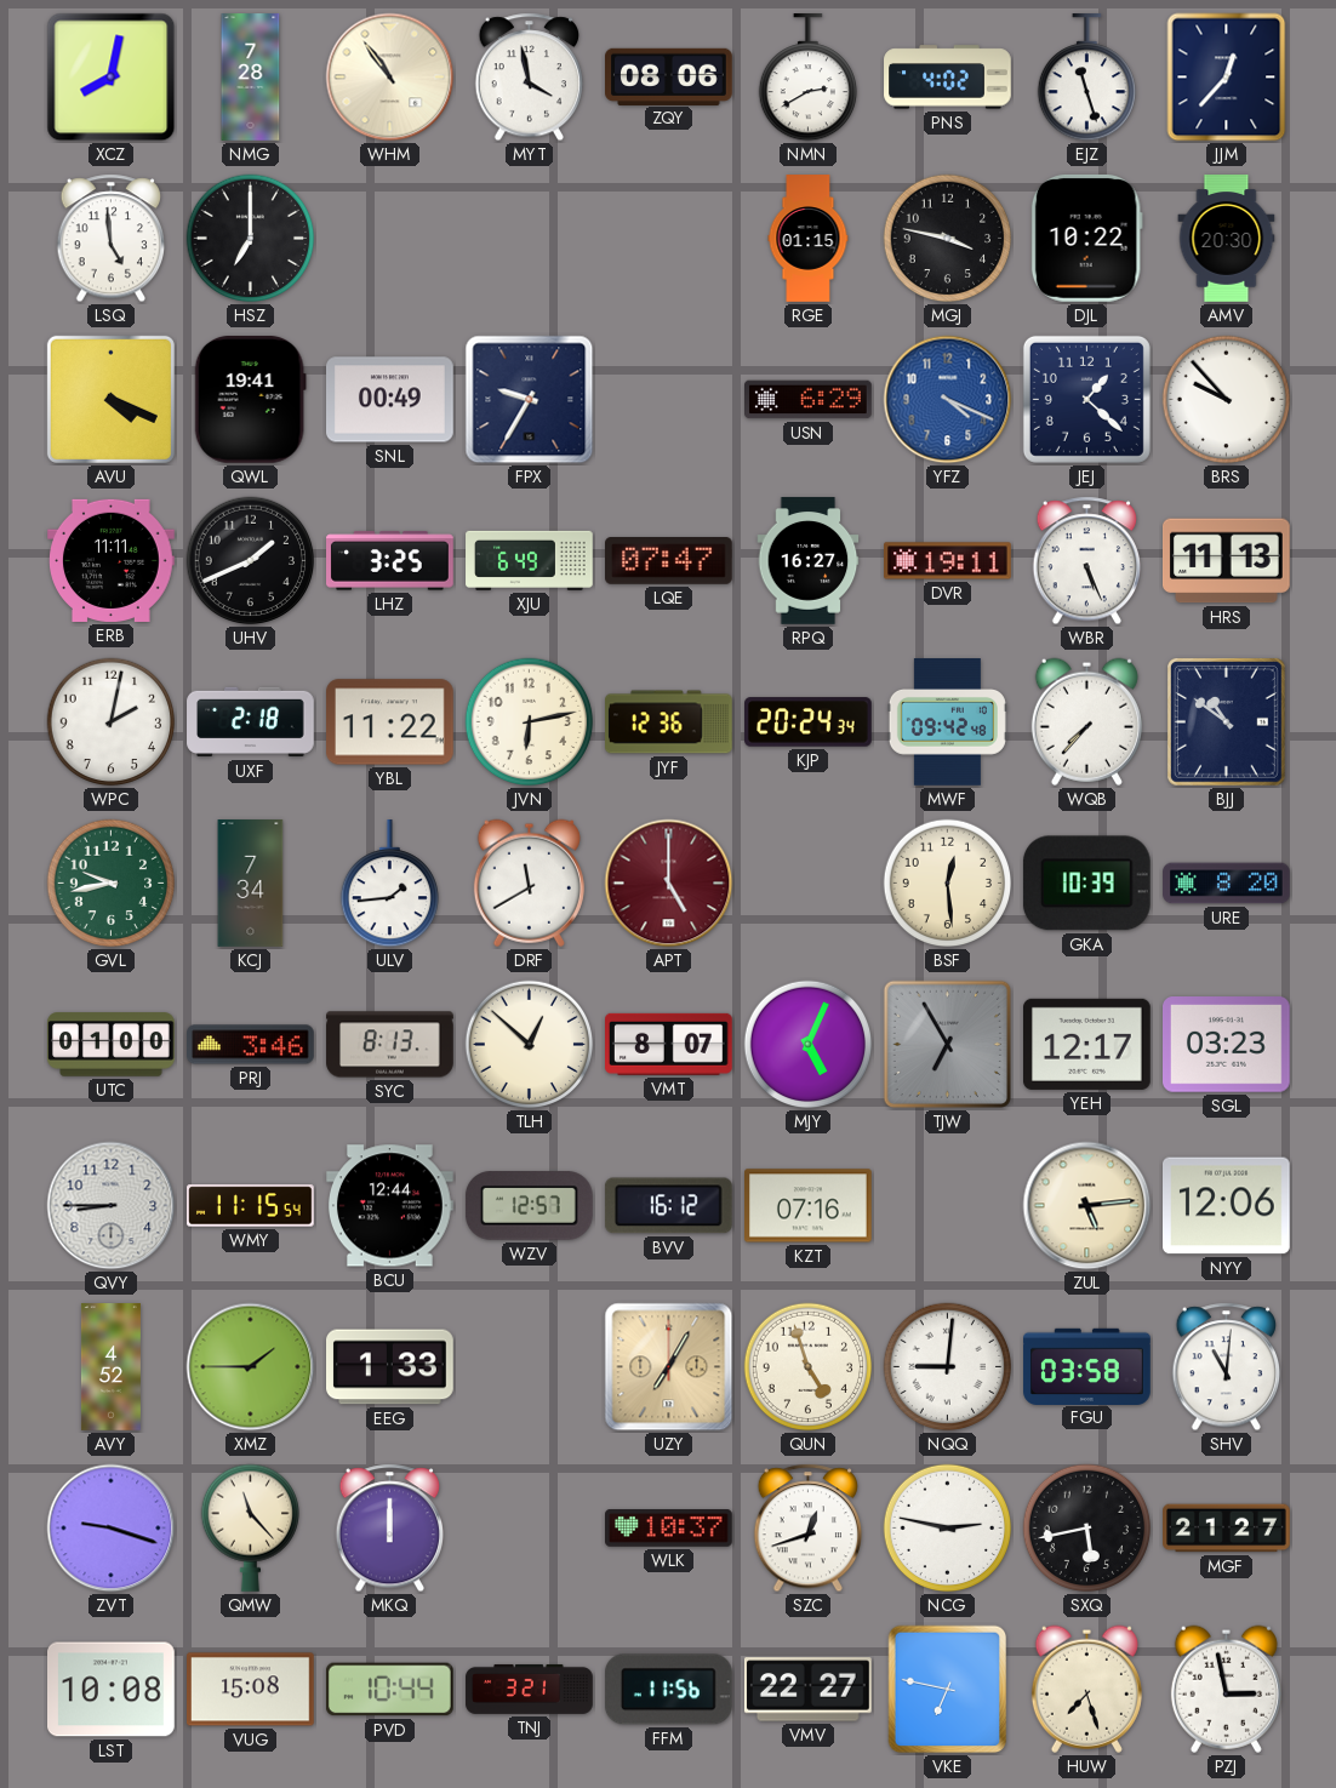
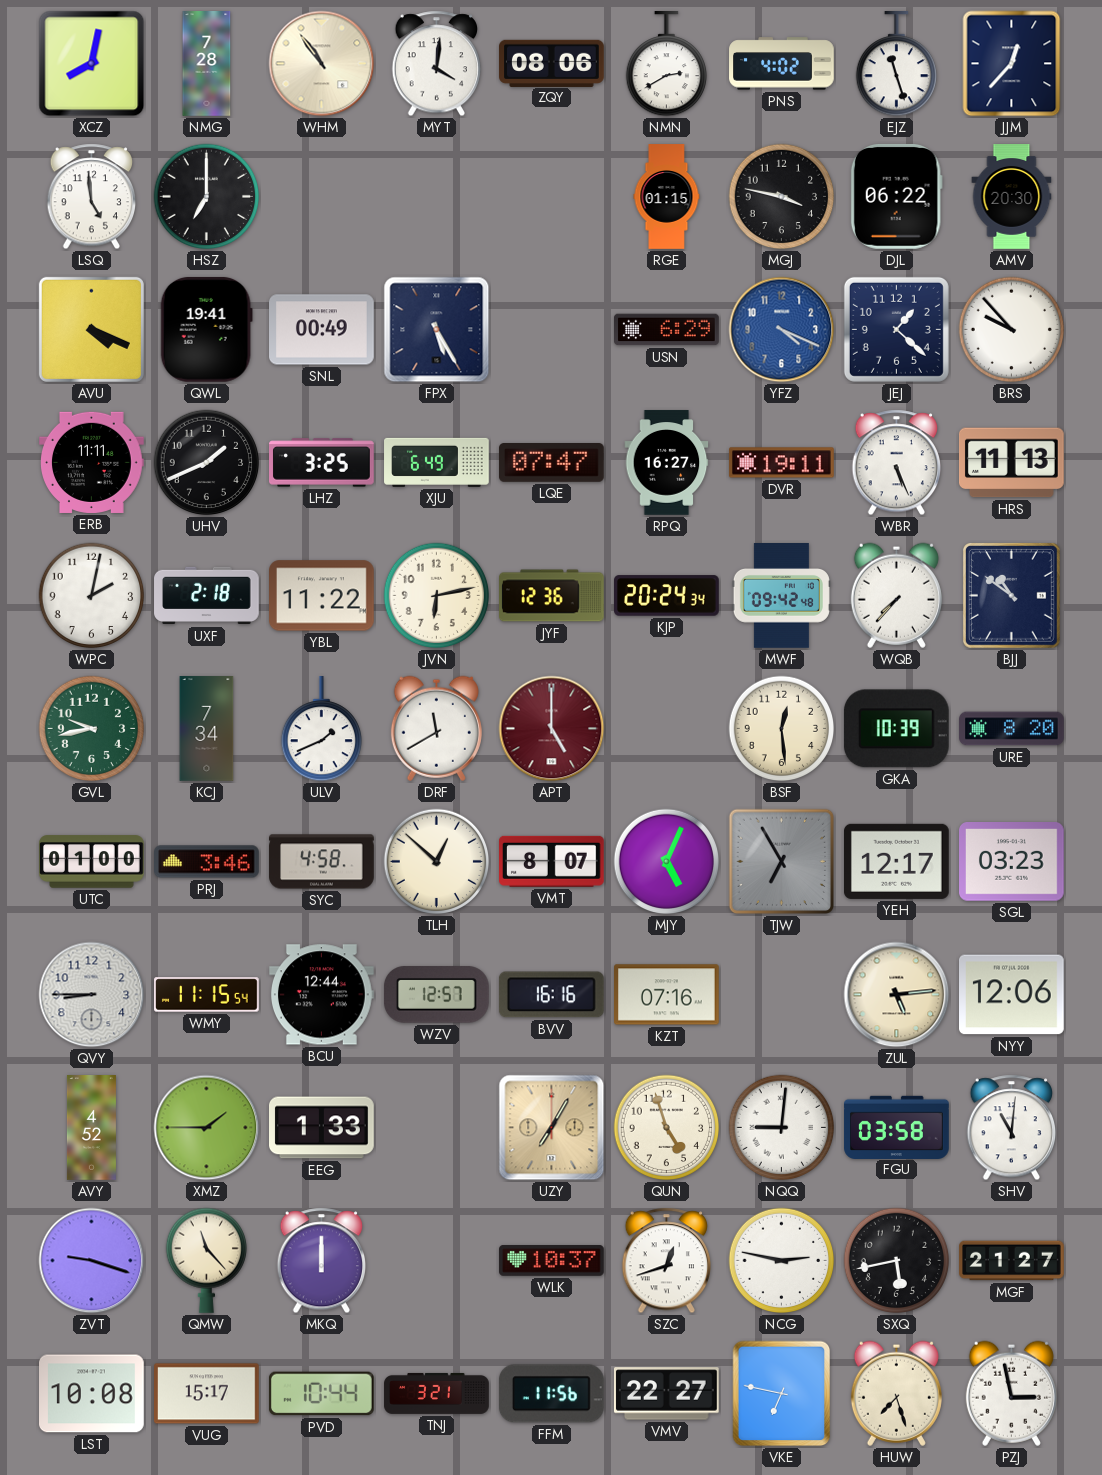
MYT: 3:58 -> 4:01 (437, 64)
DJL: 10:22 -> 06:22 (896, 196)
FPX: 9:35 -> 5:25 (437, 330)
ULV: 1:44 -> 1:41 (321, 730)
SYC: 8:13 -> 4:58 (322, 862)
BVV: 16:12 -> 16:16 (551, 995)
VUG: 15:08 -> 15:17 (207, 1394)
